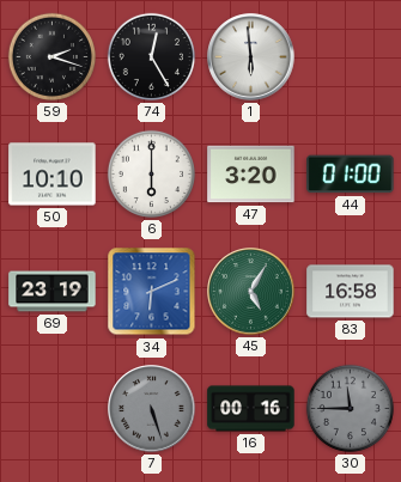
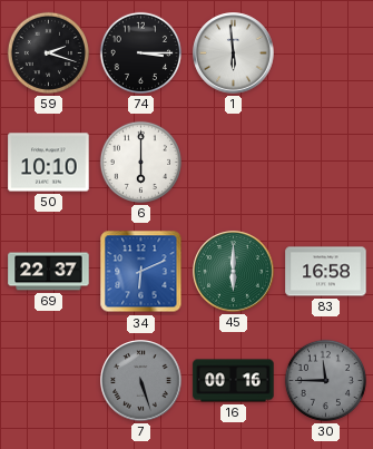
74: 12:25 -> 3:15 (140, 52)
47: 3:20 -> none (251, 175)
44: 01:00 -> none (351, 175)
69: 23:19 -> 22:37 (49, 272)
45: 5:05 -> 6:00 (234, 272)
